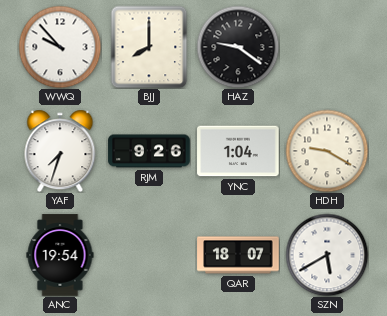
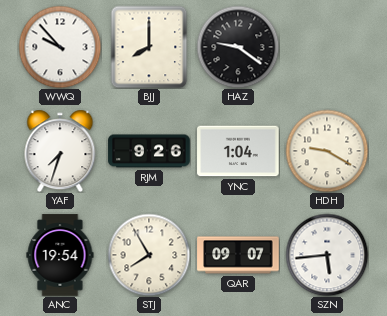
STJ: none -> 7:55 (149, 255)
QAR: 18:07 -> 09:07 (238, 255)
SZN: 5:40 -> 5:44 (327, 255)
